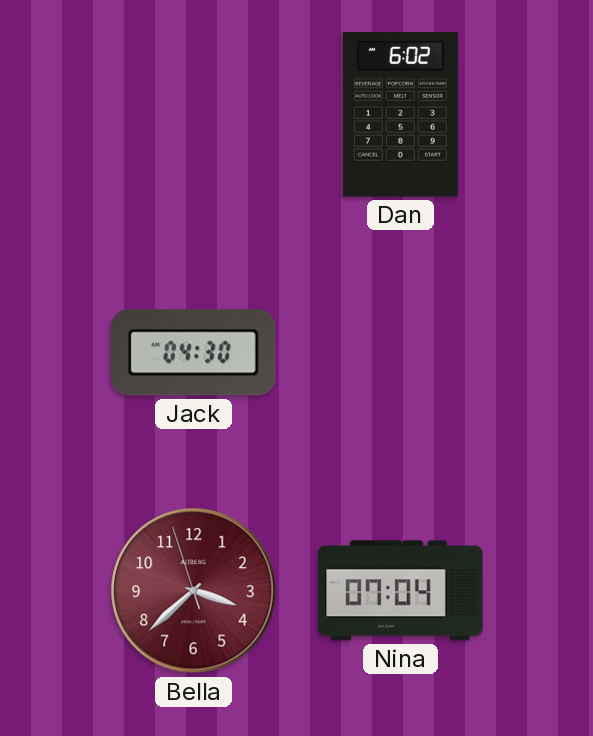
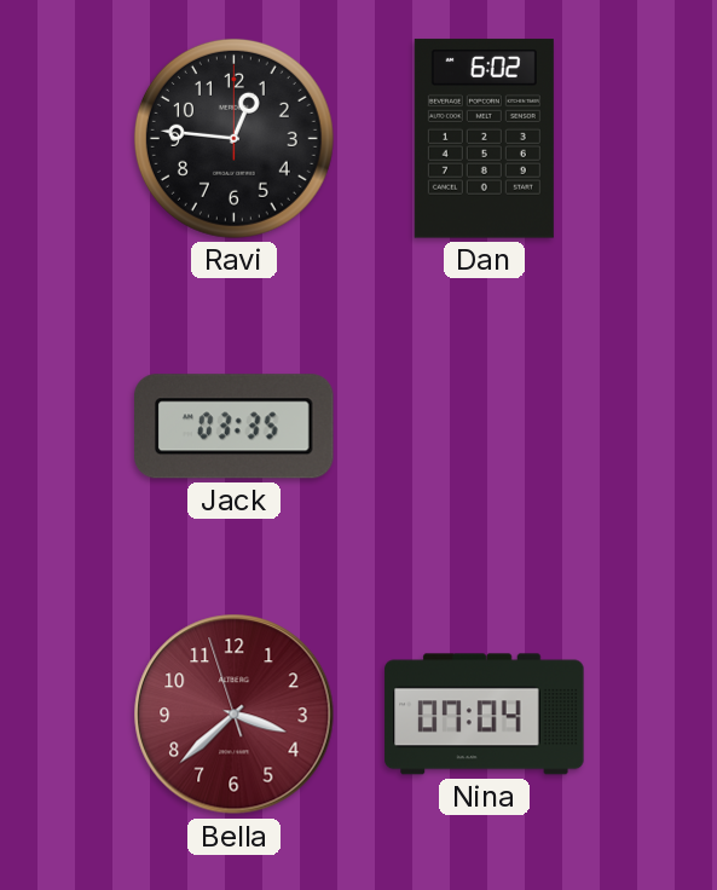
Ravi: none -> 12:46 (233, 138)
Jack: 04:30 -> 03:35 (235, 427)
